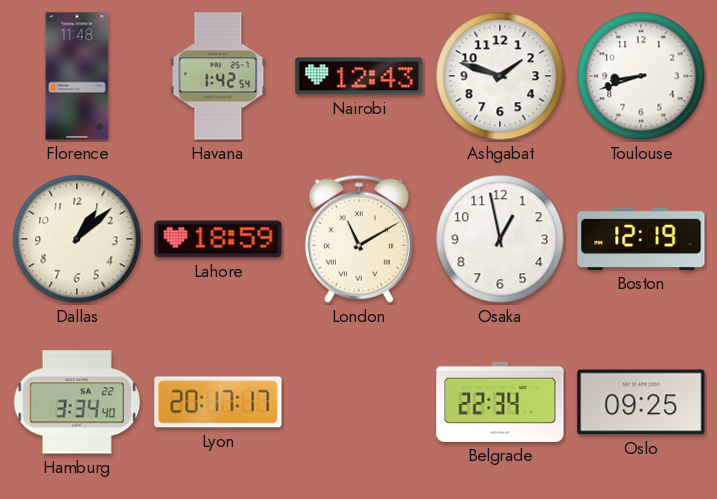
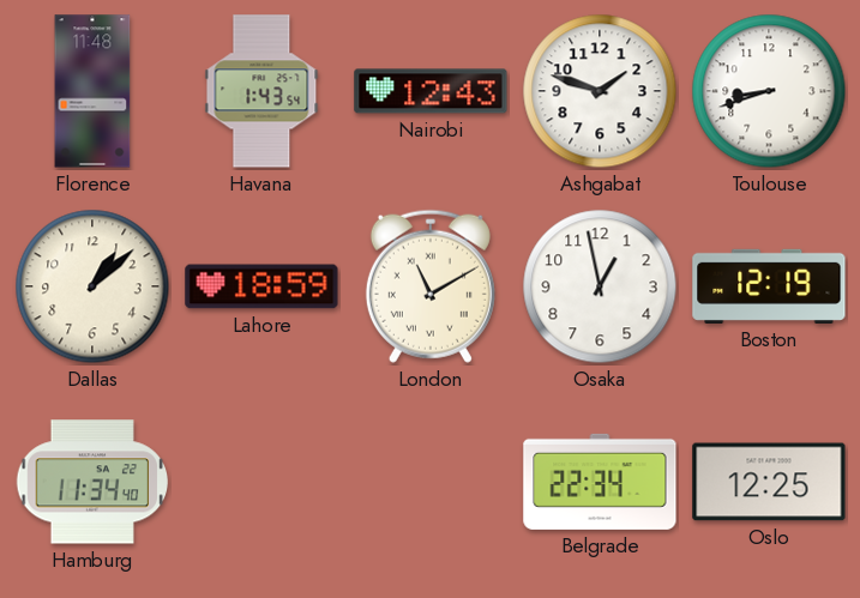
Havana: 1:42 -> 1:43 (261, 91)
Hamburg: 3:34 -> 11:34 (92, 482)
Lyon: 20:17 -> none (218, 402)
Oslo: 09:25 -> 12:25 (769, 482)
